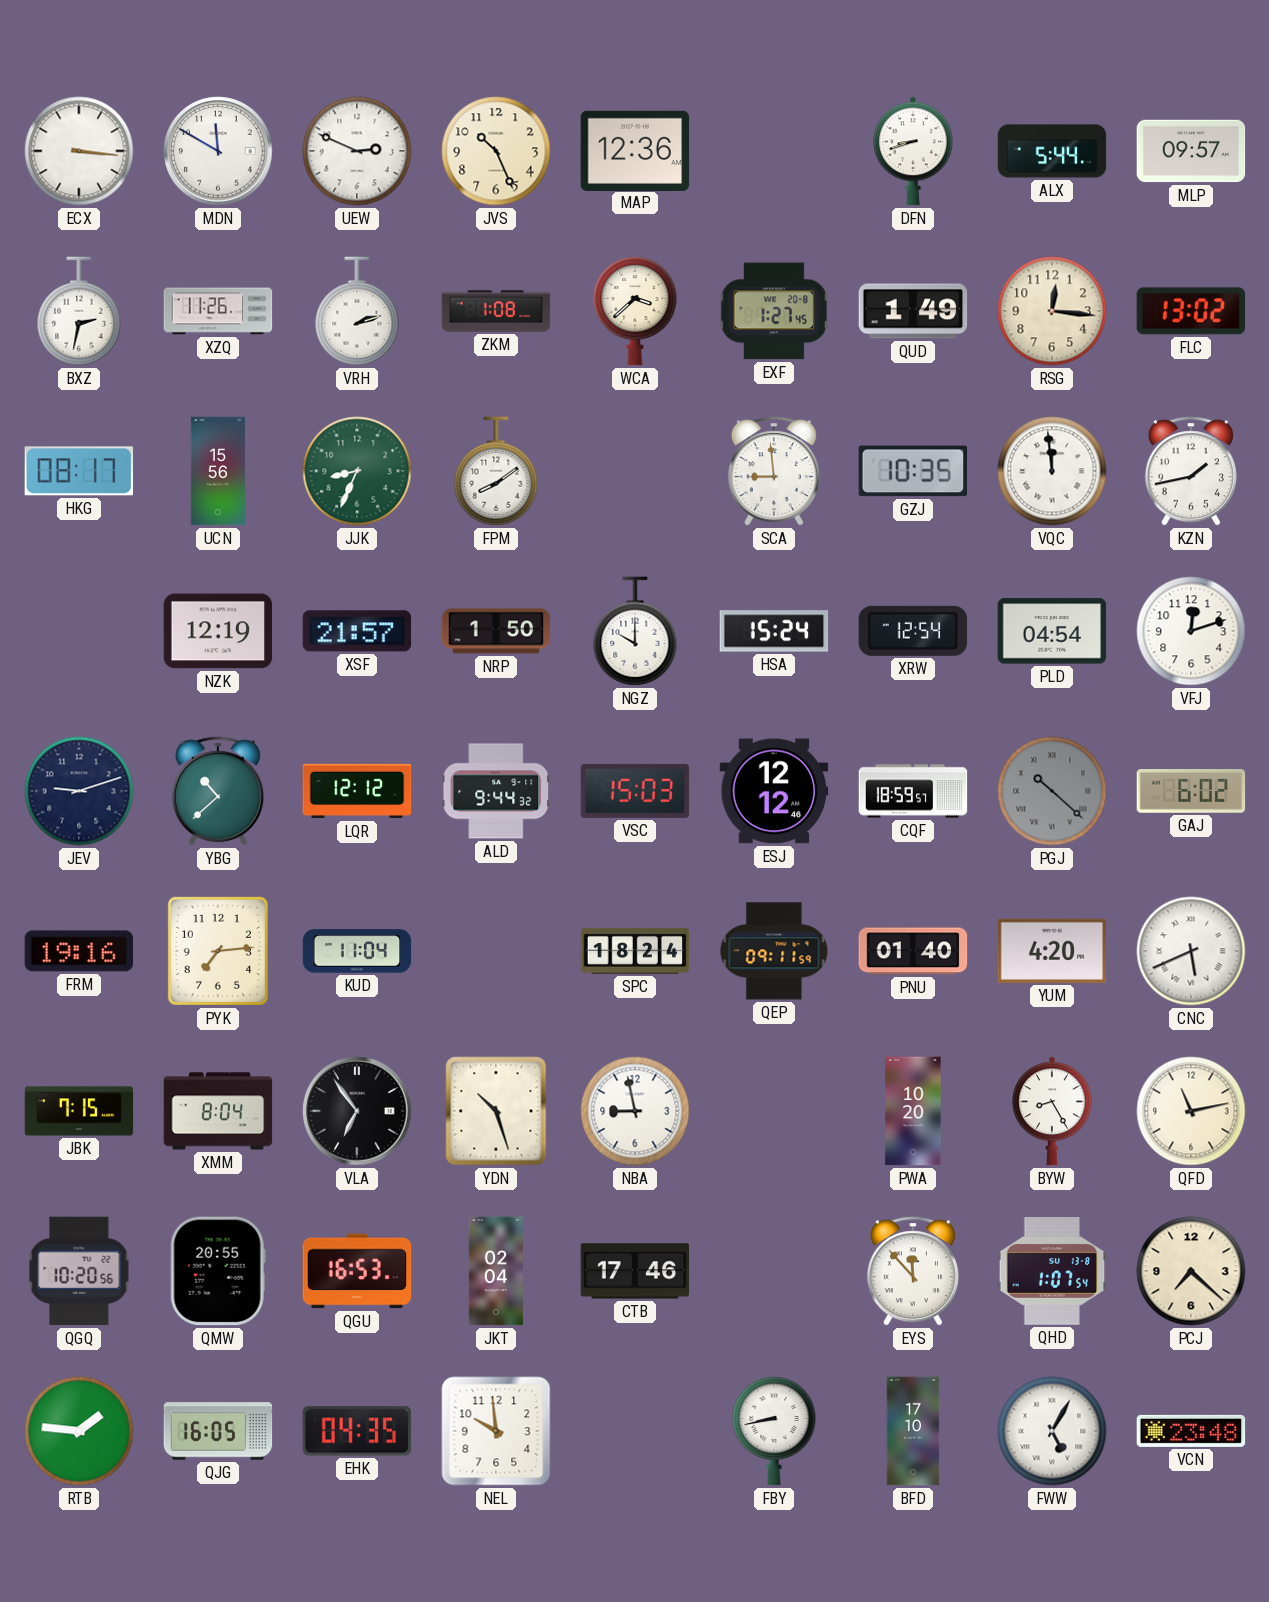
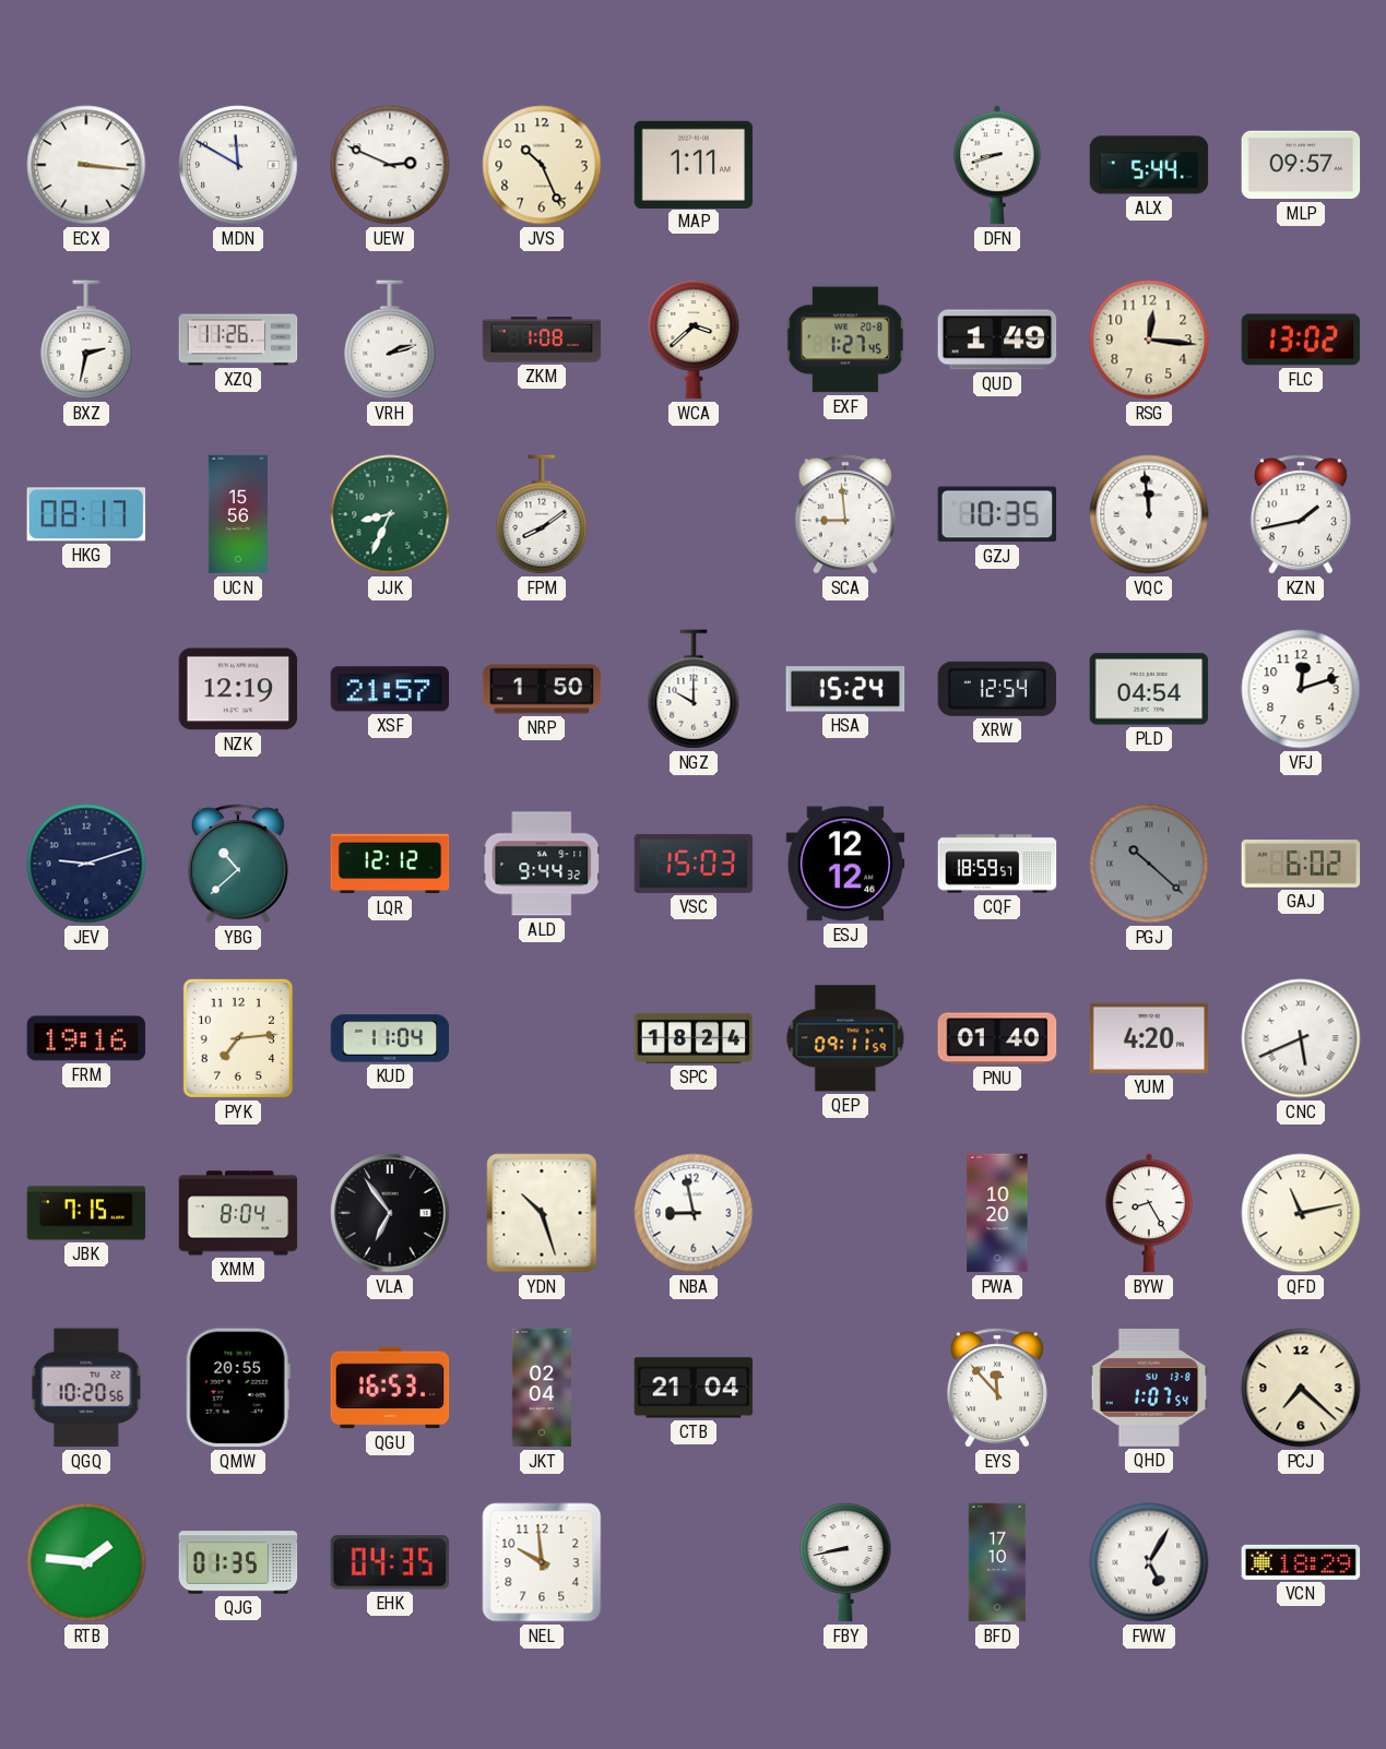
MAP: 12:36 -> 1:11 (694, 164)
CTB: 17:46 -> 21:04 (694, 1388)
QJG: 16:05 -> 01:35 (238, 1562)
VCN: 23:48 -> 18:29 (1301, 1562)
